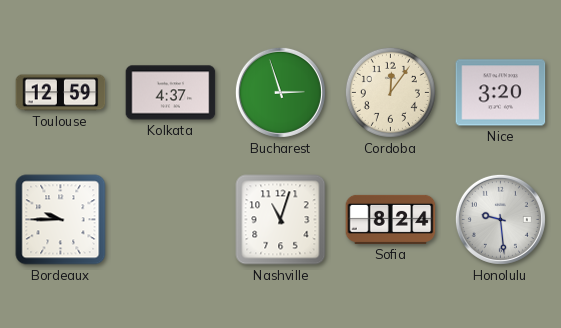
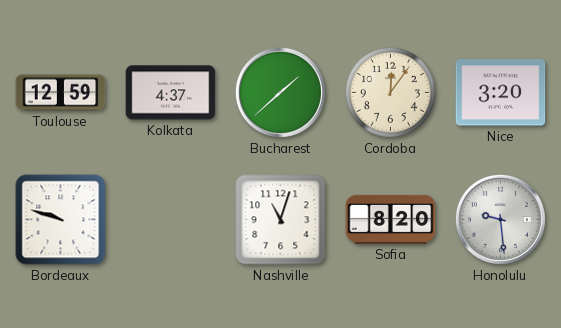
Bucharest: 2:57 -> 1:38 (280, 92)
Bordeaux: 9:45 -> 9:48 (61, 220)
Sofia: 8:24 -> 8:20 (391, 219)
